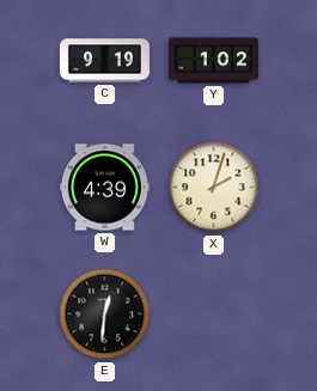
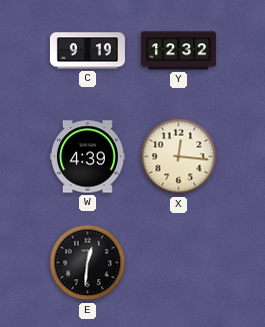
Y: 1:02 -> 12:32 (178, 51)
X: 2:03 -> 12:16 (179, 157)
